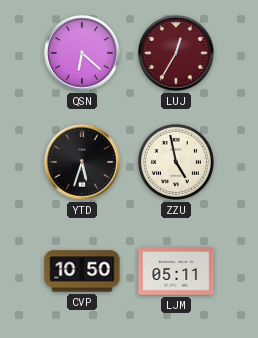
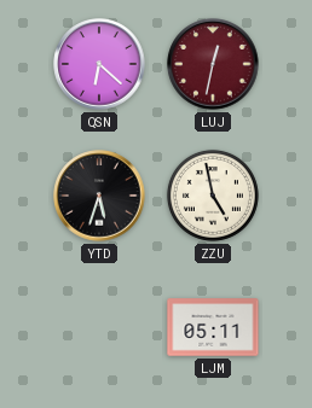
LUJ: 12:35 -> 12:32 (213, 64)
CVP: 10:50 -> none (82, 271)
